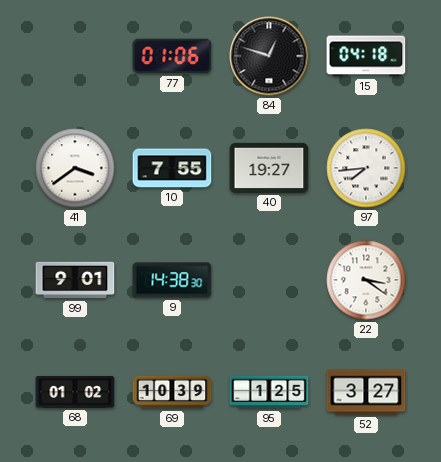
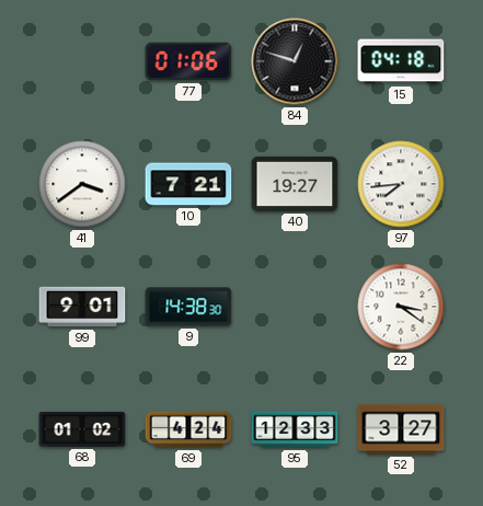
10: 7:55 -> 7:21 (188, 184)
69: 10:39 -> 4:24 (188, 429)
95: 1:25 -> 12:33 (295, 429)
